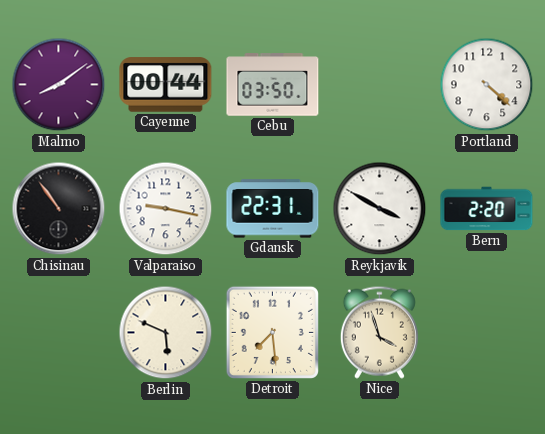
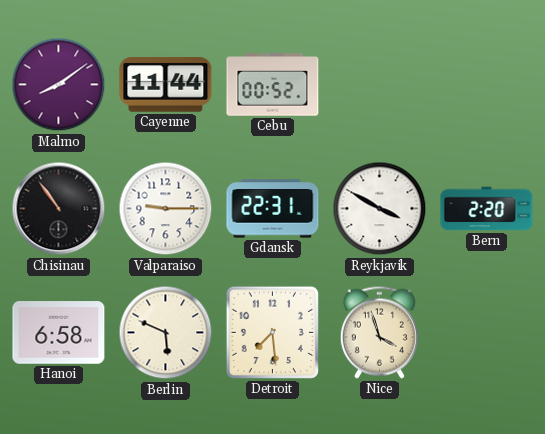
Cayenne: 00:44 -> 11:44 (166, 85)
Cebu: 03:50 -> 00:52 (273, 85)
Portland: 4:22 -> none (487, 85)
Valparaiso: 9:17 -> 9:15 (166, 209)
Hanoi: none -> 6:58 (59, 333)
